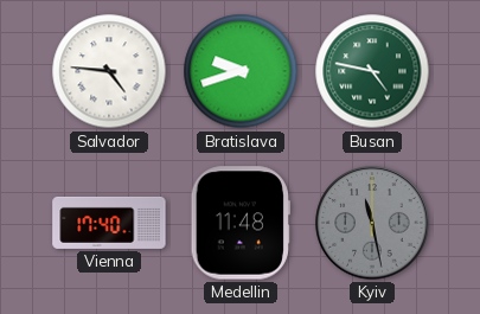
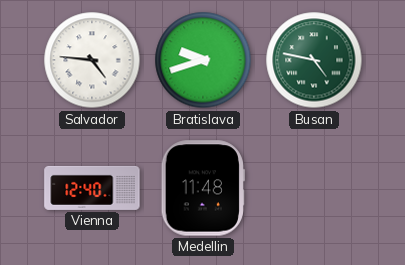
Vienna: 17:40 -> 12:40 (92, 188)
Kyiv: 11:28 -> none (372, 223)
